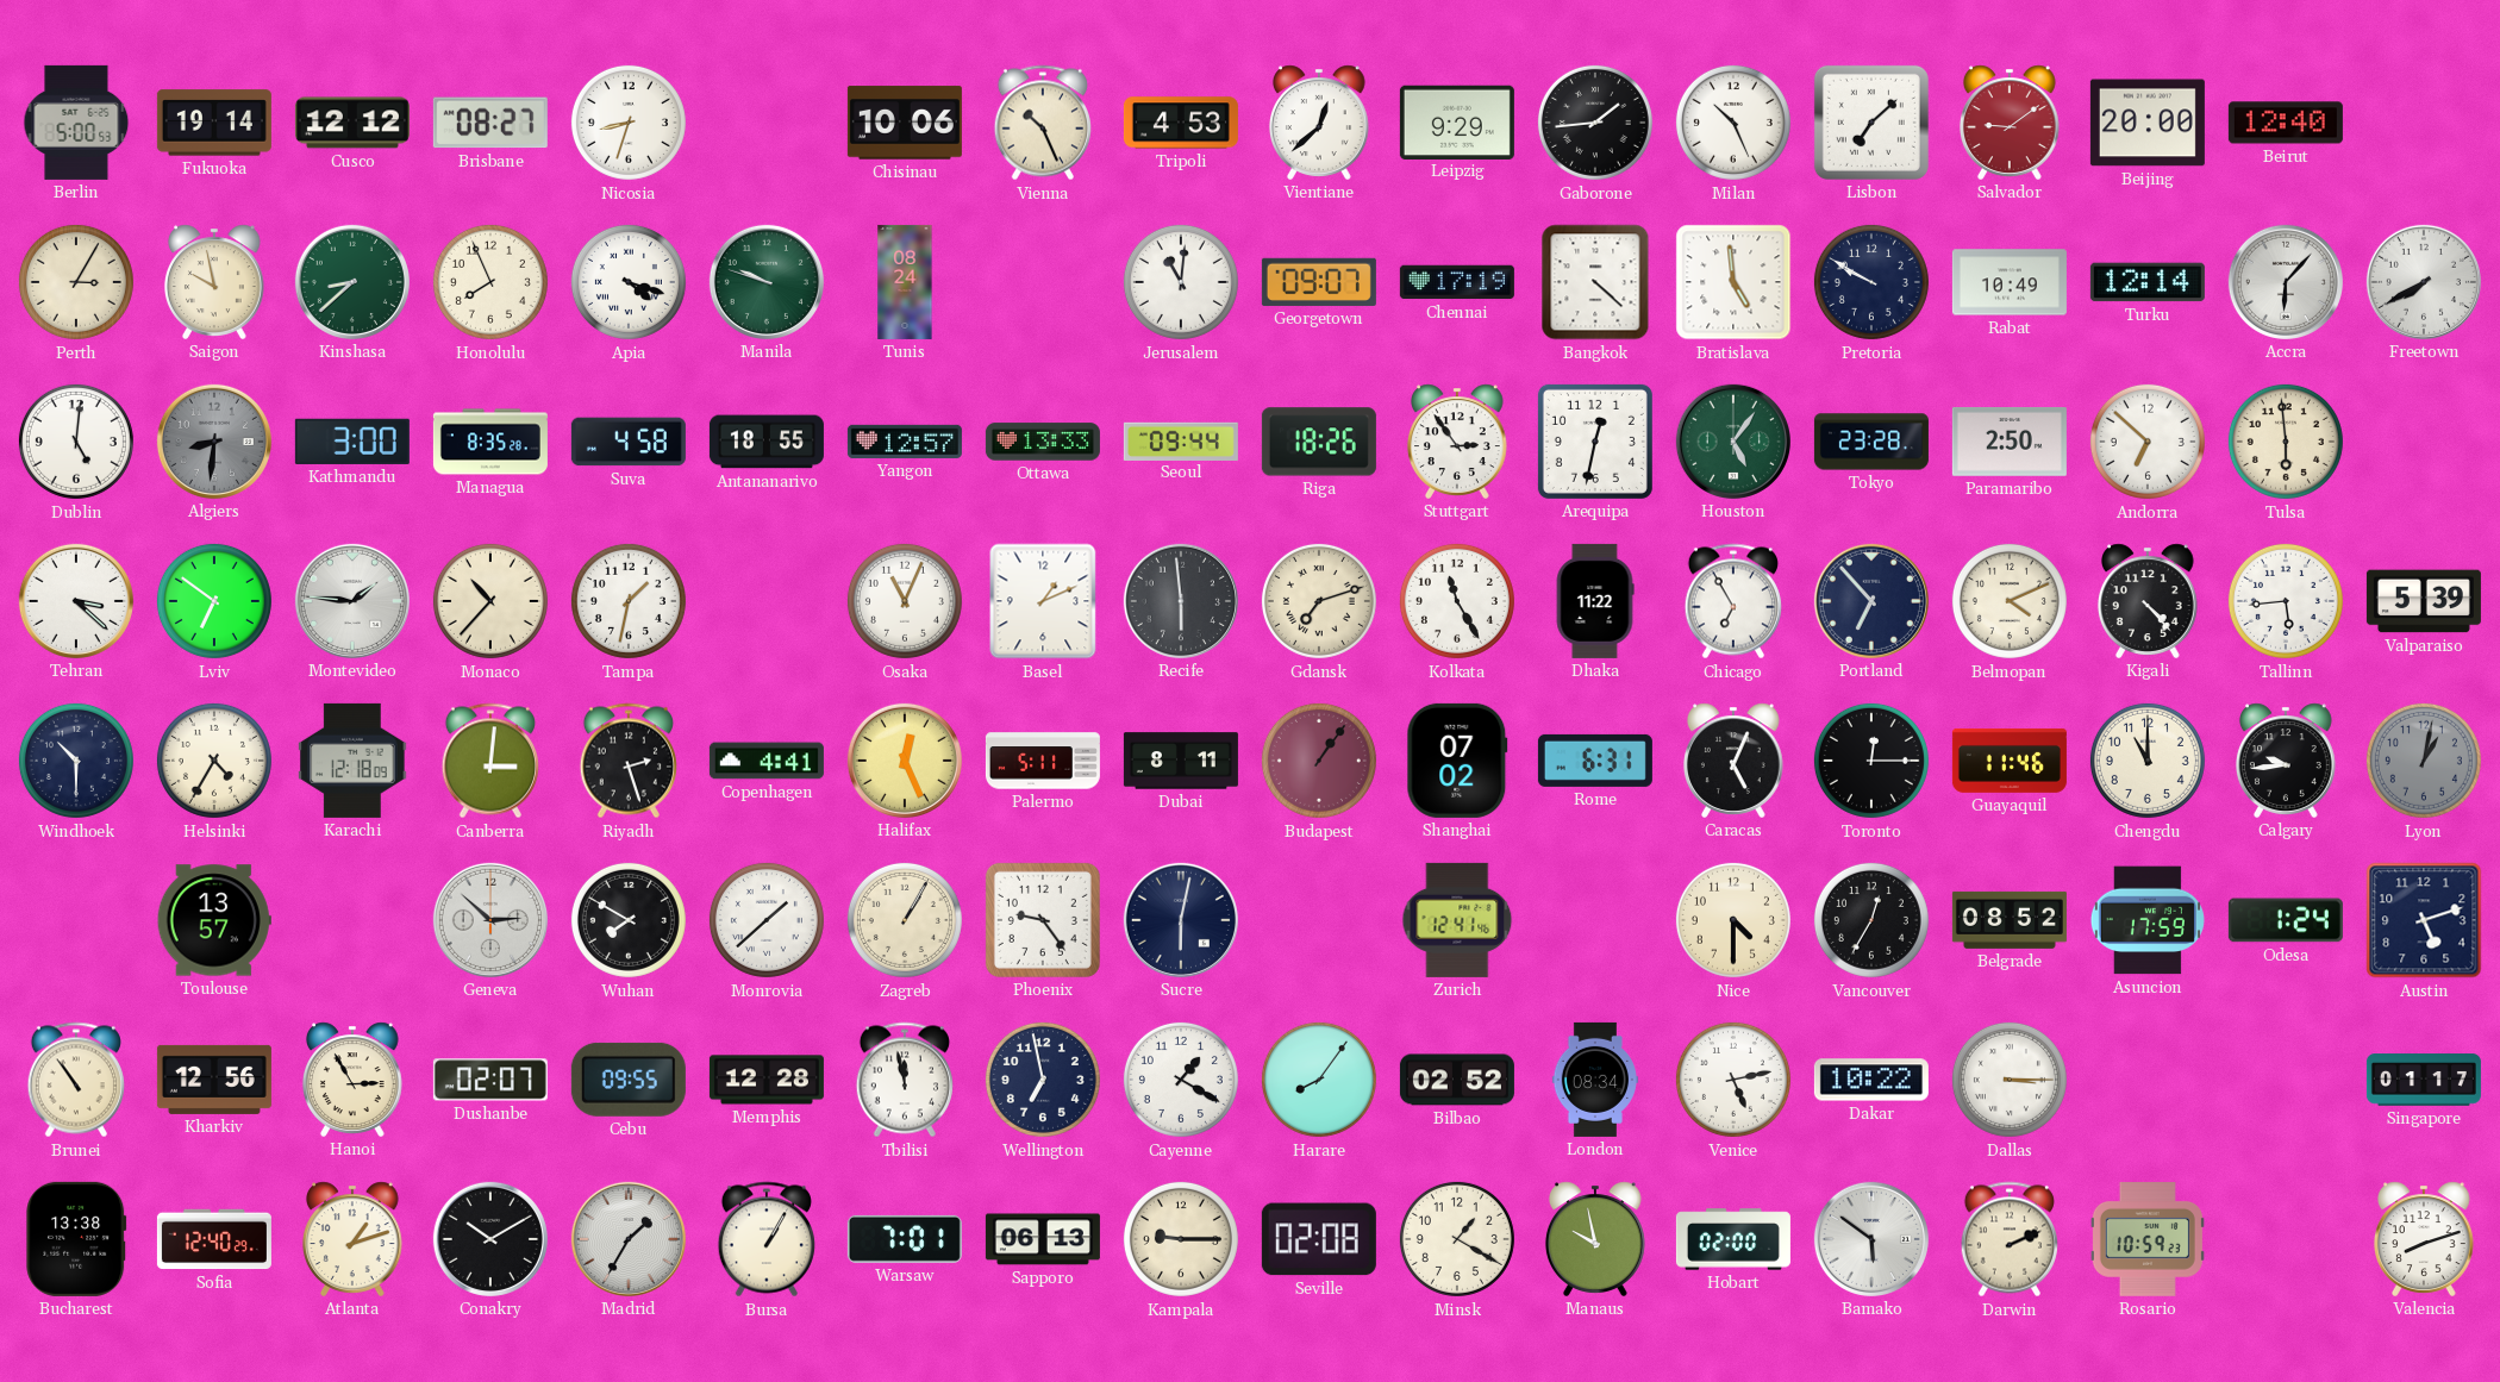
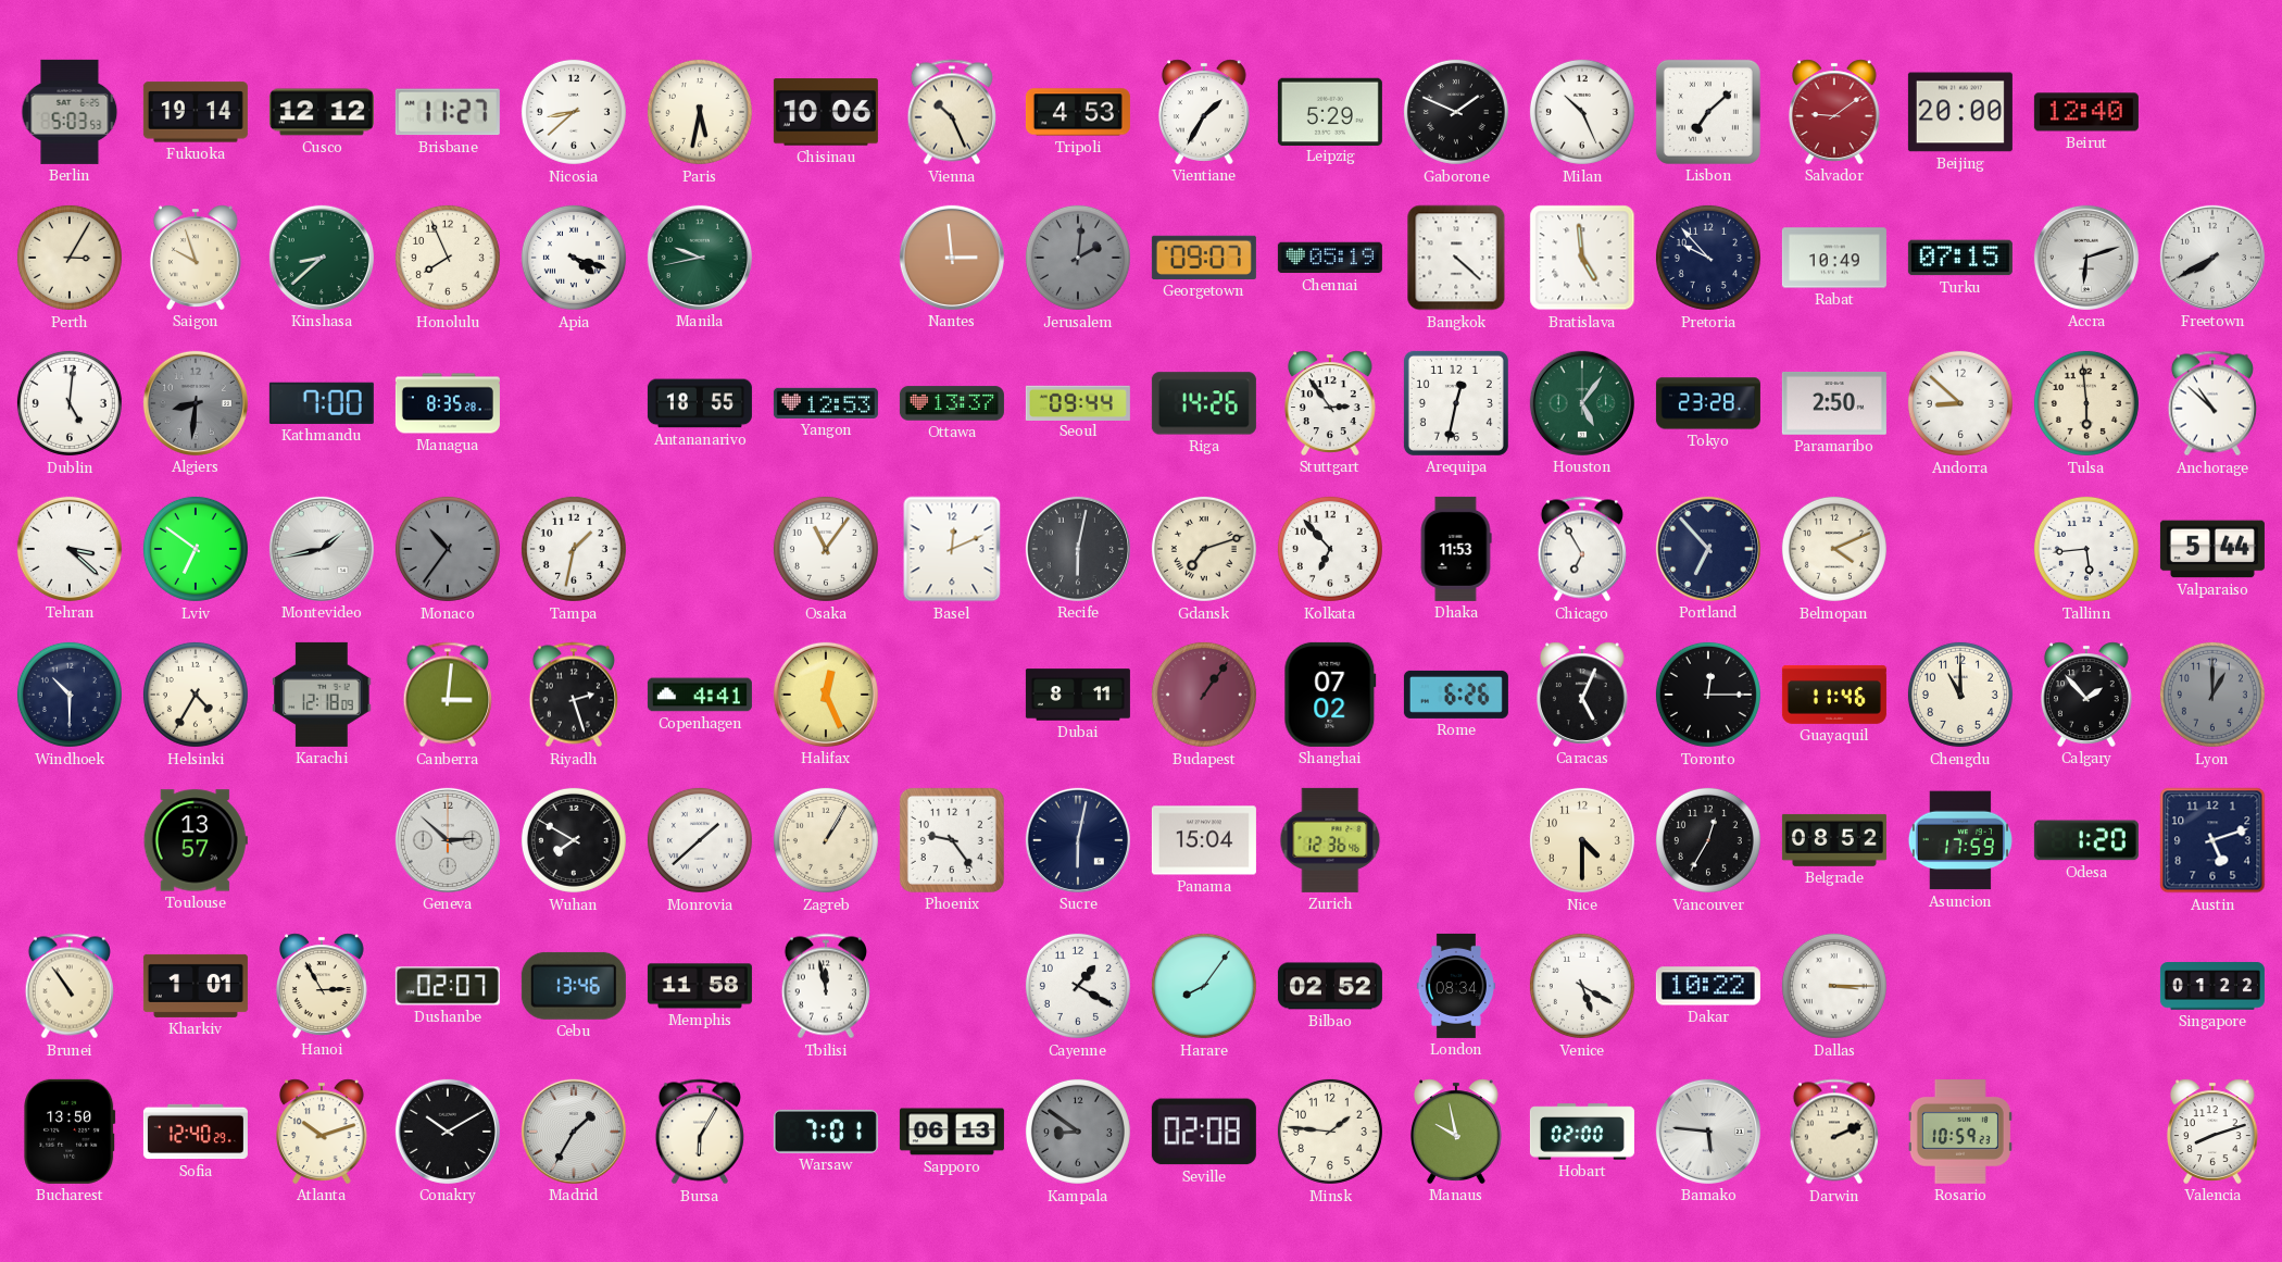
Berlin: 5:00 -> 5:03 (70, 112)
Brisbane: 08:27 -> 11:27 (448, 112)
Nicosia: 8:33 -> 8:38 (574, 112)
Paris: none -> 5:32 (700, 112)
Vientiane: 12:38 -> 1:35 (1204, 112)
Leipzig: 9:29 -> 5:29 (1330, 111)
Gaborone: 1:44 -> 1:49 (1456, 112)
Saigon: 9:58 -> 9:57 (196, 258)
Manila: 9:48 -> 9:43 (700, 258)
Tunis: 08:24 -> none (905, 282)
Nantes: none -> 2:59 (952, 258)
Jerusalem: 11:01 -> 2:01 (1078, 258)
Jerusalem dial: white -> grey (1078, 258)
Chennai: 17:19 -> 05:19 (1330, 258)
Pretoria: 9:50 -> 9:53 (1708, 258)
Turku: 12:14 -> 07:15 (1960, 258)
Accra: 6:07 -> 6:12 (2086, 258)
Kathmandu: 3:00 -> 7:00 (322, 403)
Suva: 4:58 -> none (629, 442)
Yangon: 12:57 -> 12:53 (826, 403)
Ottawa: 13:33 -> 13:37 (952, 403)
Riga: 18:26 -> 14:26 (1204, 403)
Andorra: 6:52 -> 8:52 (1960, 403)
Anchorage: none -> 10:52 (2212, 403)
Montevideo: 1:46 -> 1:43 (322, 549)
Monaco: 10:37 -> 10:36 (448, 549)
Monaco dial: cream -> grey (448, 549)
Osaka: 11:04 -> 11:06 (826, 549)
Basel: 1:11 -> 12:11 (952, 549)
Recife: 5:59 -> 6:02 (1078, 549)
Kolkata: 11:25 -> 6:53 (1330, 549)
Dhaka: 11:22 -> 11:53 (1456, 549)
Kigali: 4:23 -> none (2148, 601)
Valparaiso: 5:39 -> 5:44 (2212, 549)
Palermo: 5:11 -> none (1043, 761)
Rome: 6:31 -> 6:26 (1456, 695)
Calgary: 9:44 -> 1:53 (2086, 695)
Lyon: 1:02 -> 1:00 (2212, 695)
Panama: none -> 15:04 (1204, 840)
Zurich: 12:41 -> 12:36 (1330, 840)
Odesa: 1:24 -> 1:20 (2086, 840)
Kharkiv: 12:56 -> 1:01 (196, 986)
Cebu: 09:55 -> 13:46 (574, 986)
Memphis: 12:28 -> 11:58 (700, 986)
Wellington: 6:58 -> none (1043, 1080)
Venice: 5:13 -> 5:20 (1582, 986)
Singapore: 01:17 -> 01:22 (2212, 986)
Bucharest: 13:38 -> 13:50 (70, 1132)
Atlanta: 1:12 -> 10:12 (322, 1132)
Bursa: 1:05 -> 6:05 (700, 1132)
Kampala: 9:15 -> 8:51 (1078, 1132)
Kampala dial: cream -> grey (1078, 1132)
Minsk: 1:20 -> 1:46 (1330, 1132)
Bamako: 5:51 -> 5:46 (1708, 1132)
